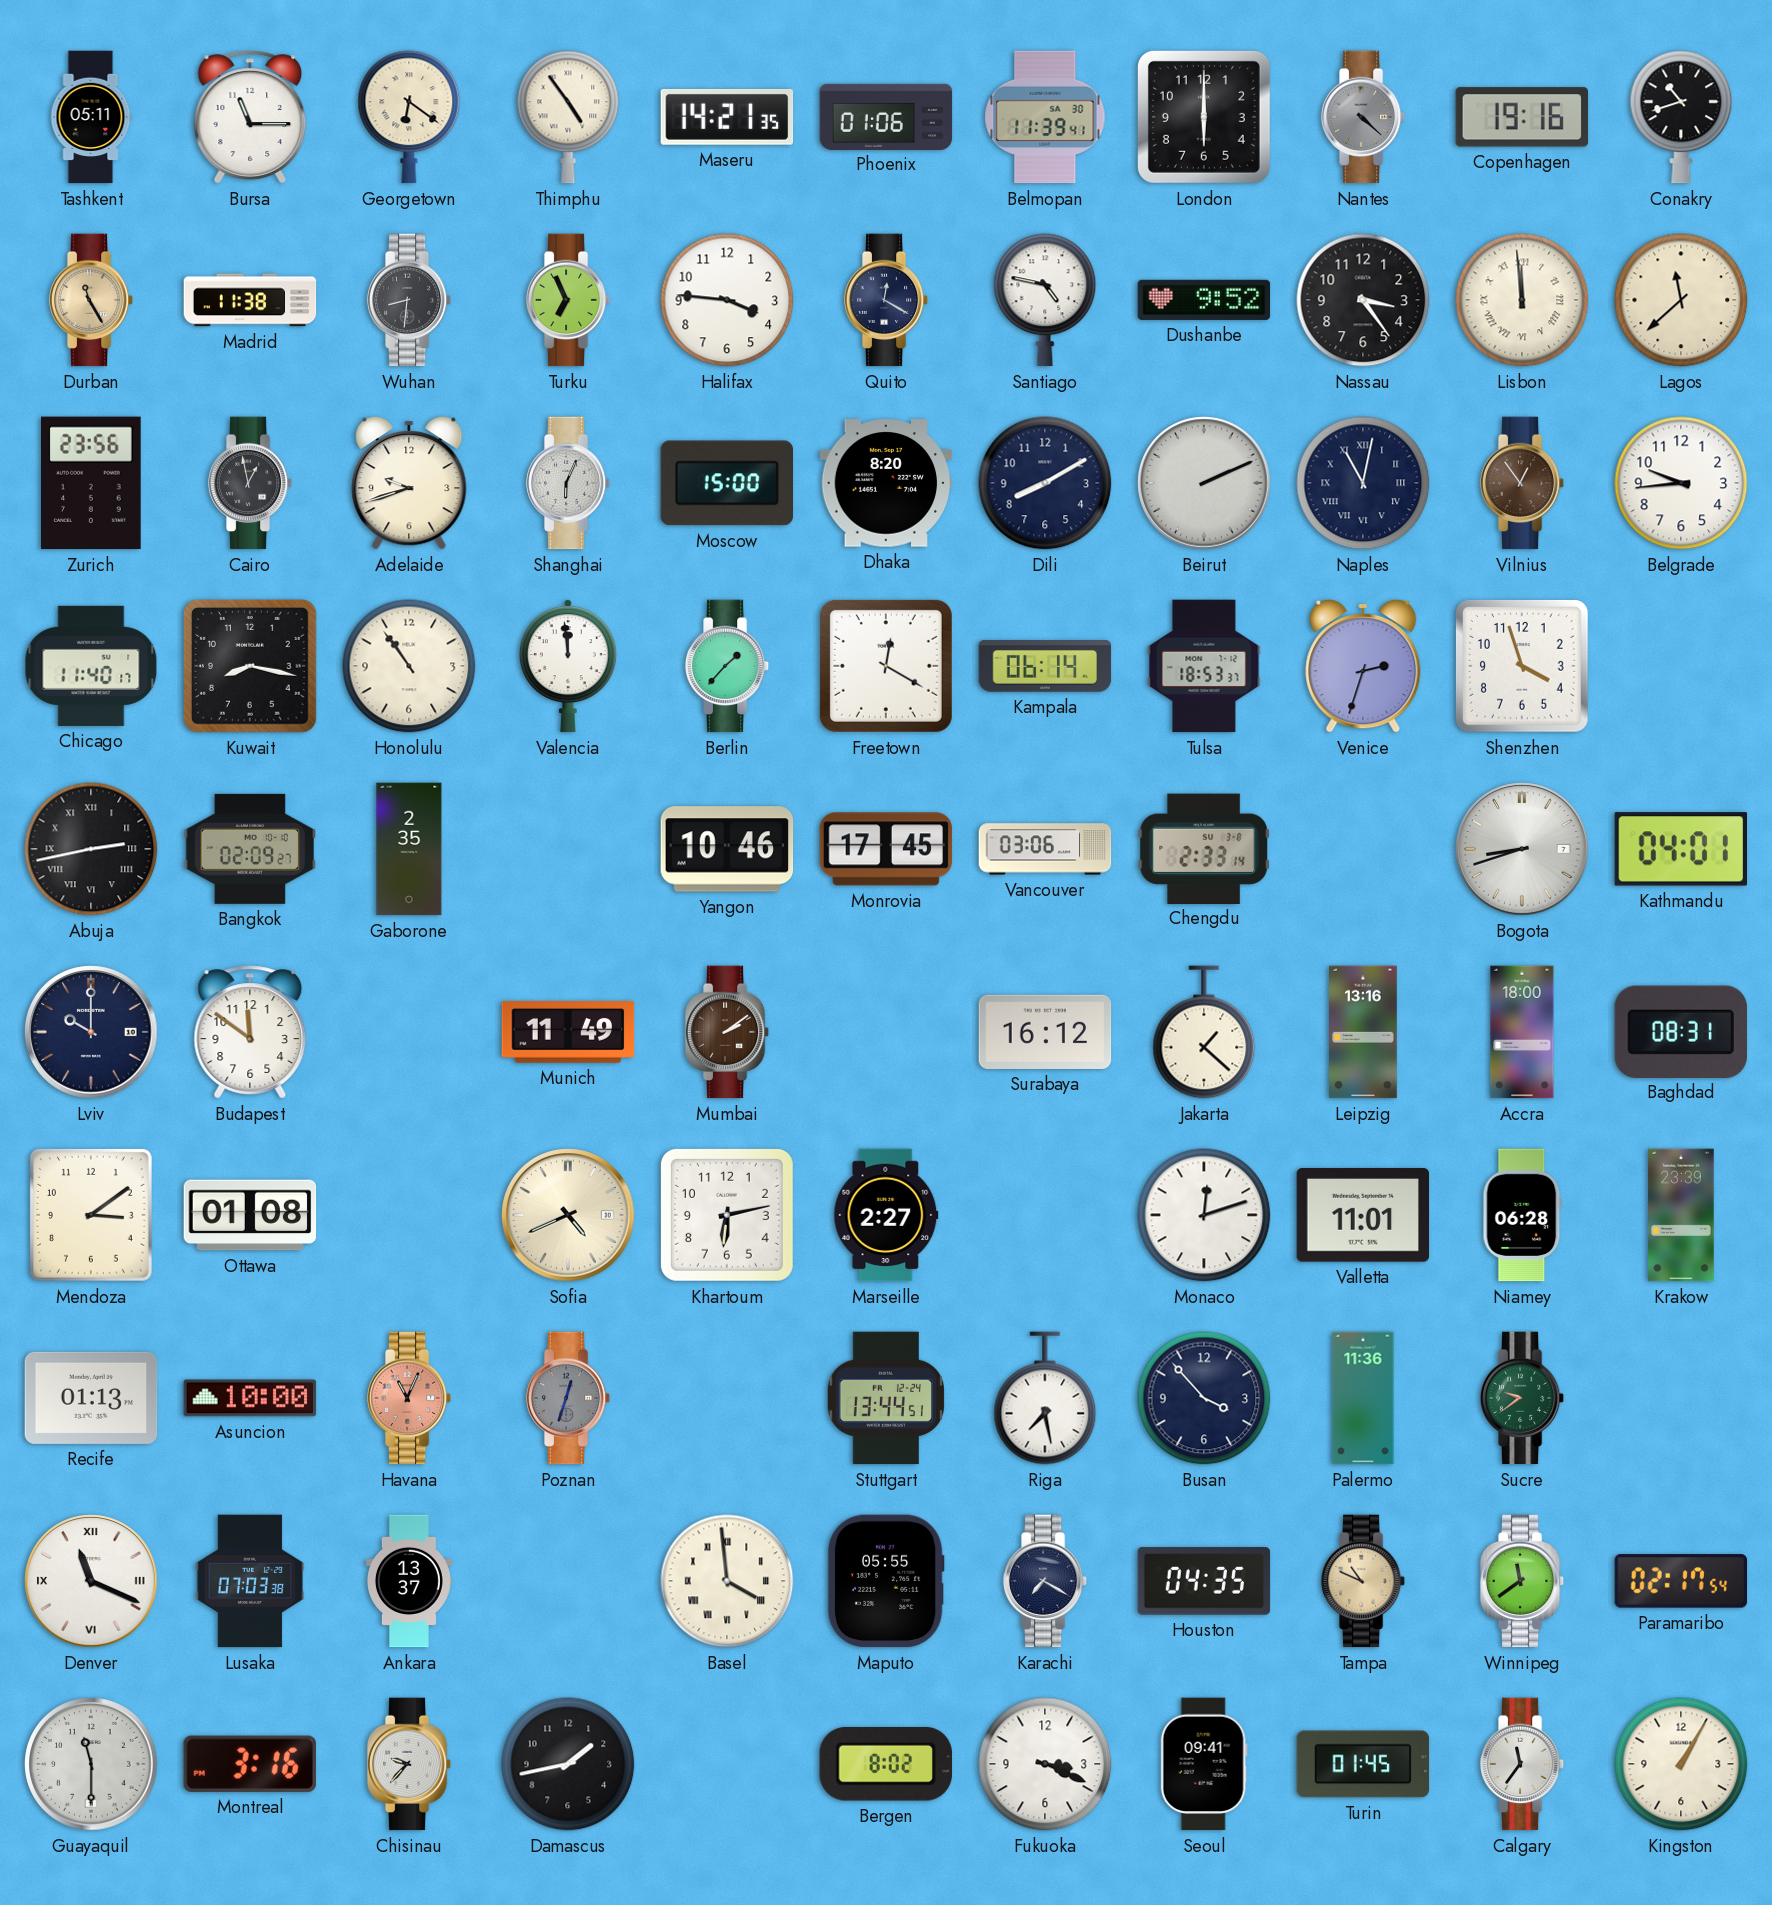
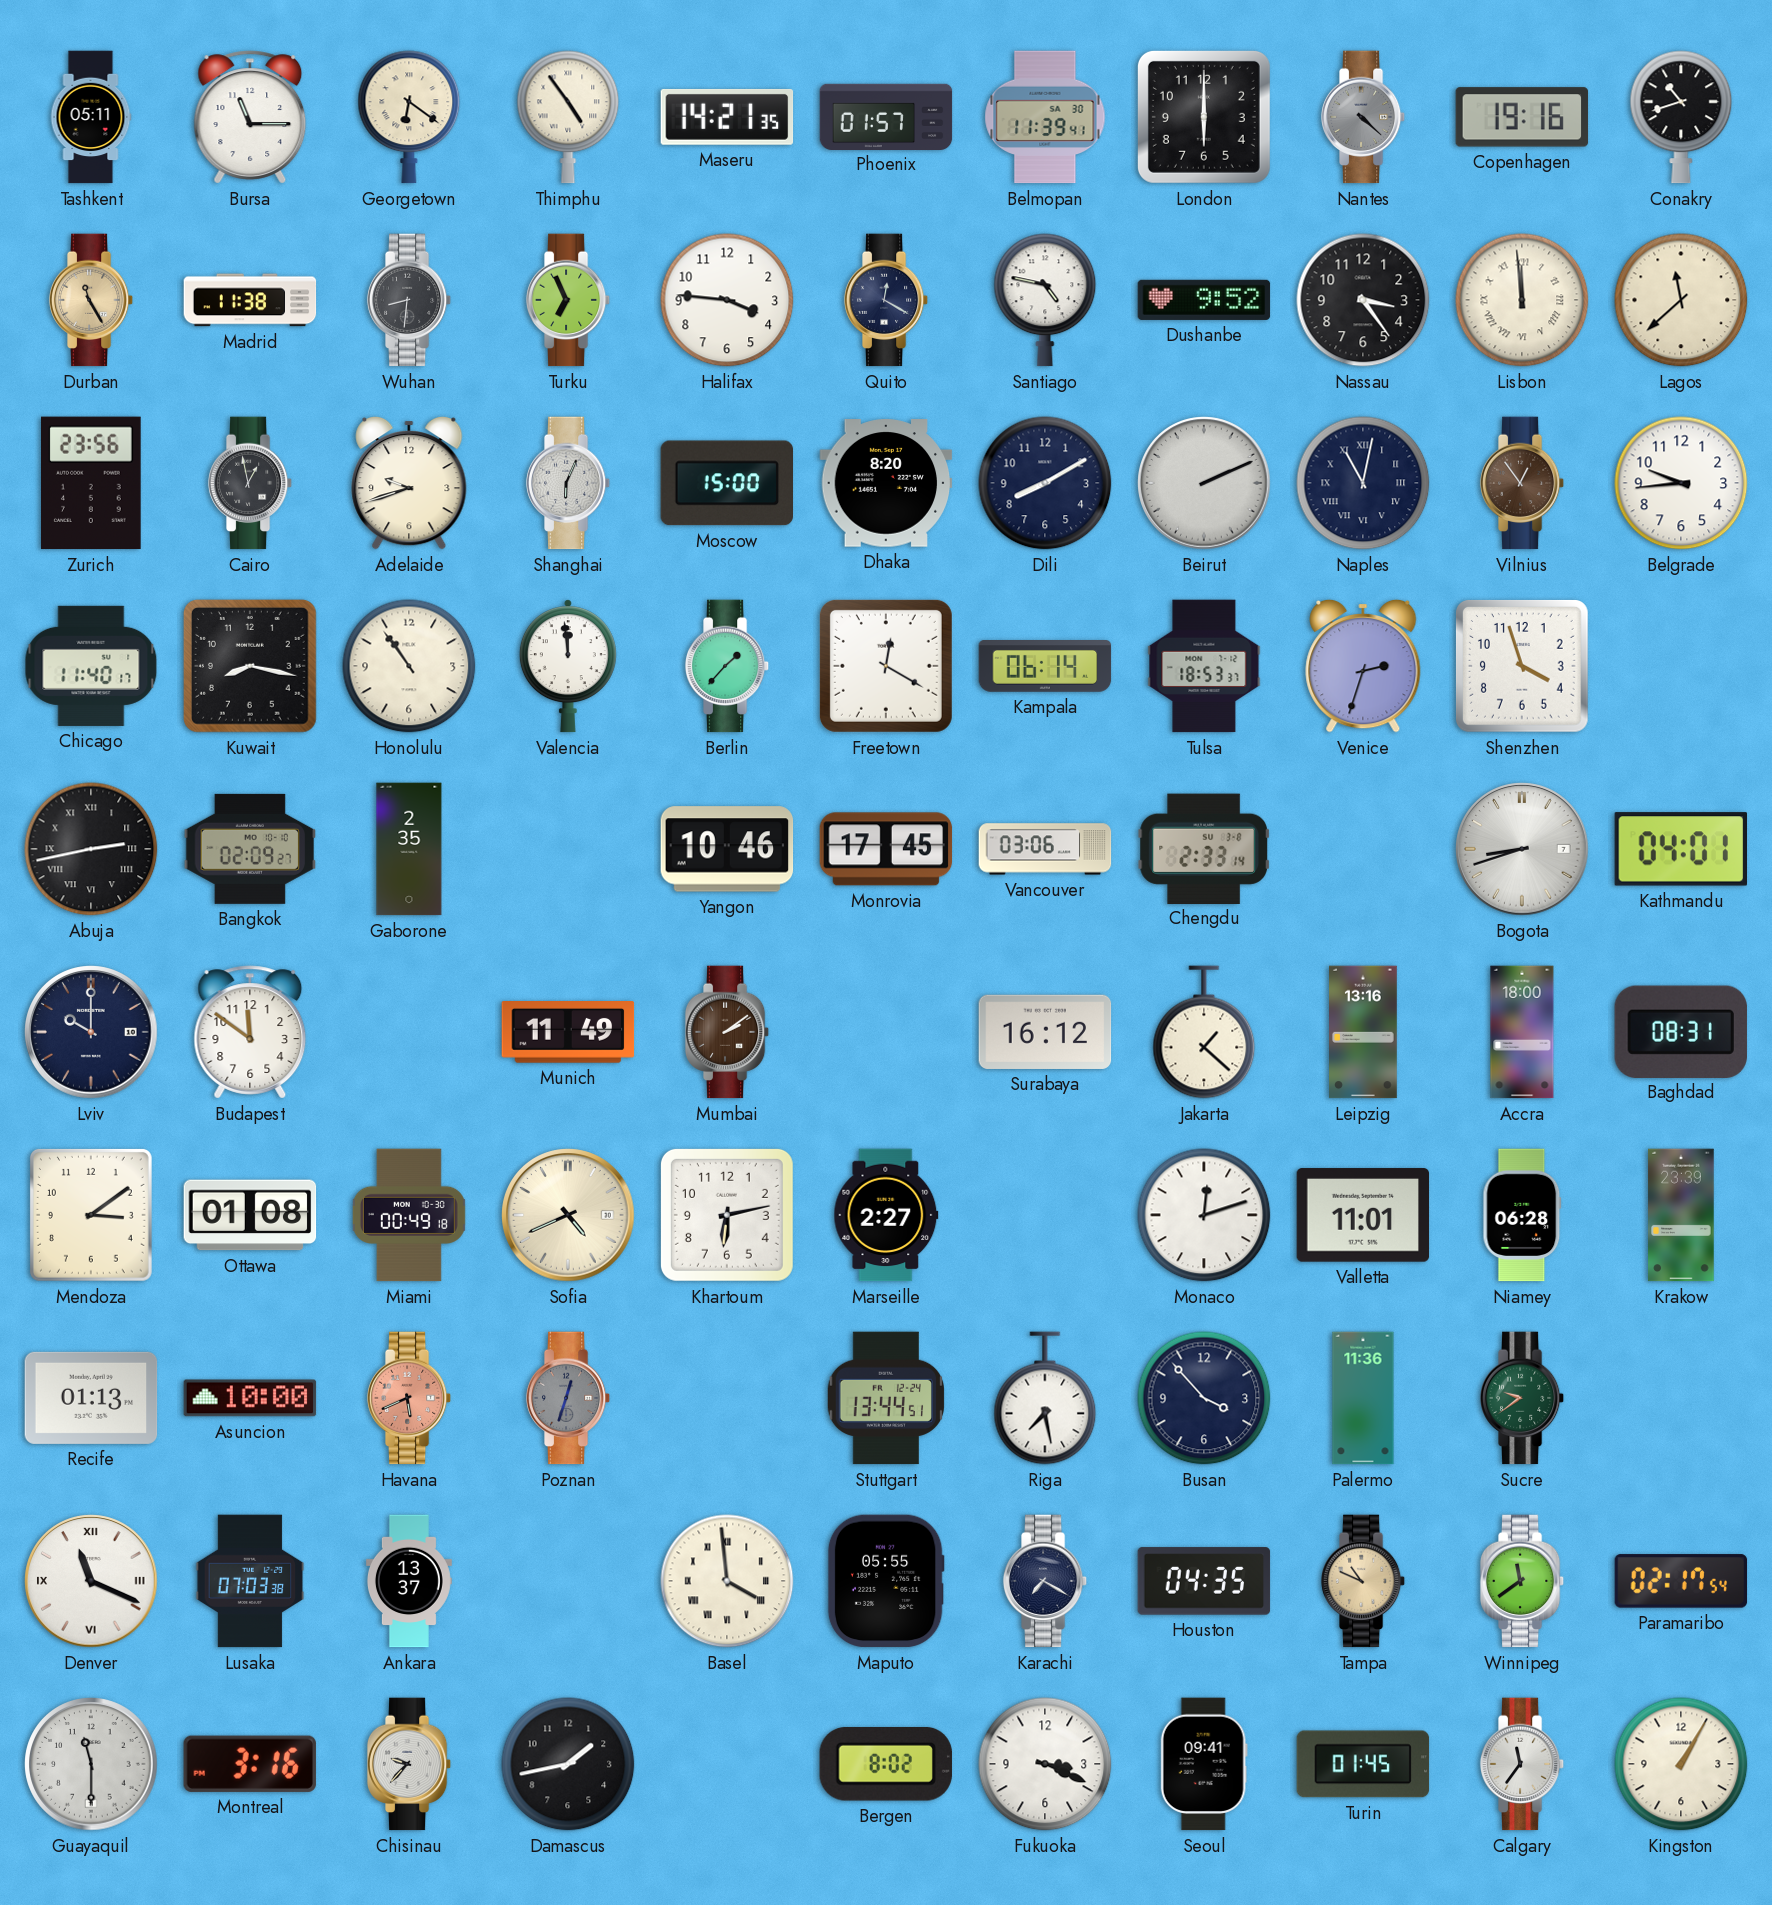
Phoenix: 01:06 -> 01:57 (886, 116)
Miami: none -> 00:49 (409, 1215)
Havana: 11:04 -> 5:41 (409, 1398)
